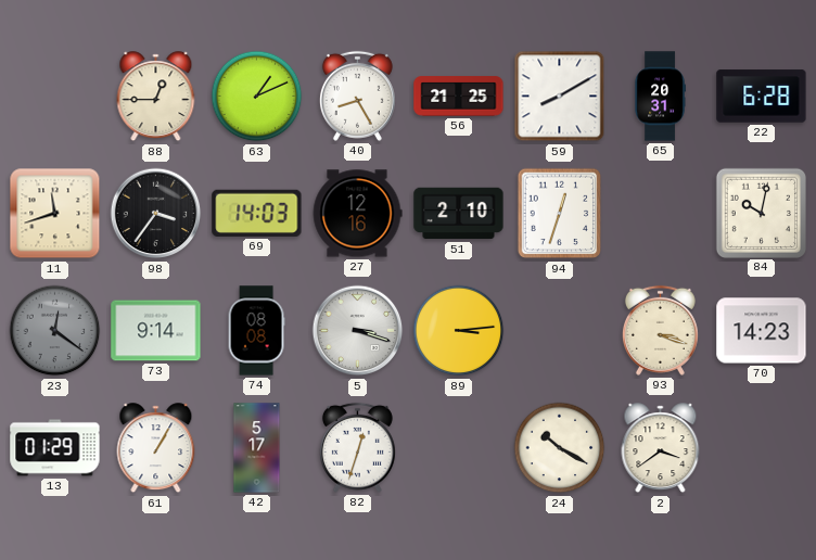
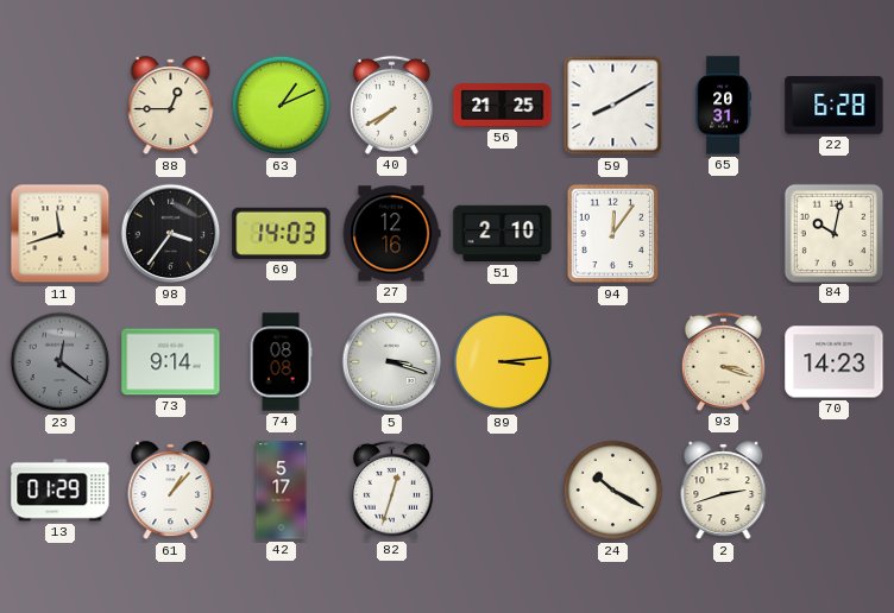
40: 8:25 -> 7:40 (391, 105)
94: 12:33 -> 12:06 (613, 234)
61: 1:05 -> 1:07 (171, 491)
2: 3:39 -> 2:42 (724, 491)
